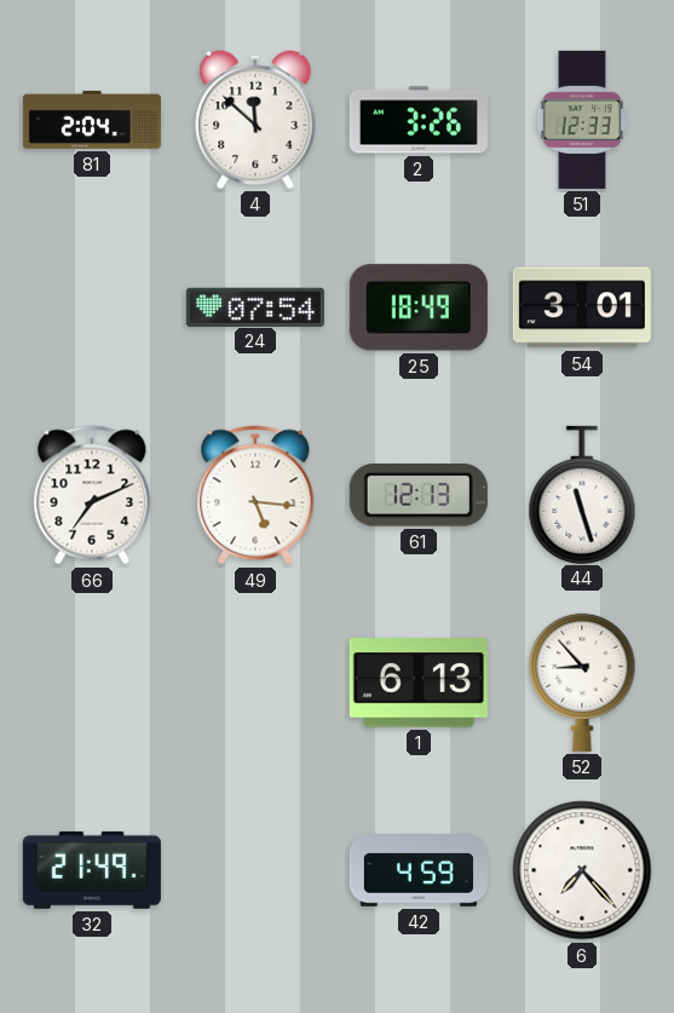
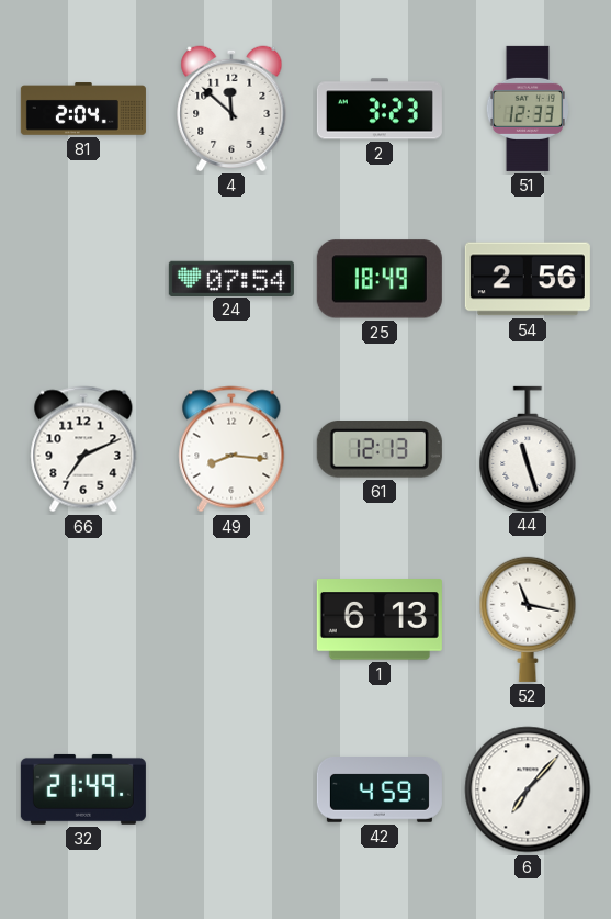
2: 3:26 -> 3:23 (380, 109)
54: 3:01 -> 2:56 (528, 279)
49: 5:16 -> 8:16 (231, 449)
52: 8:53 -> 11:17 (528, 619)
6: 7:23 -> 7:07 (528, 789)
